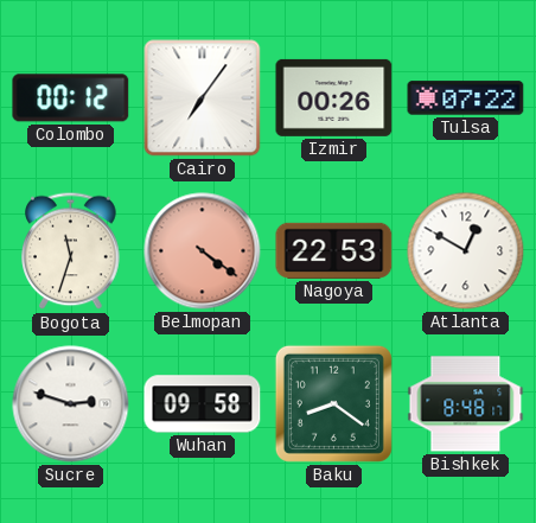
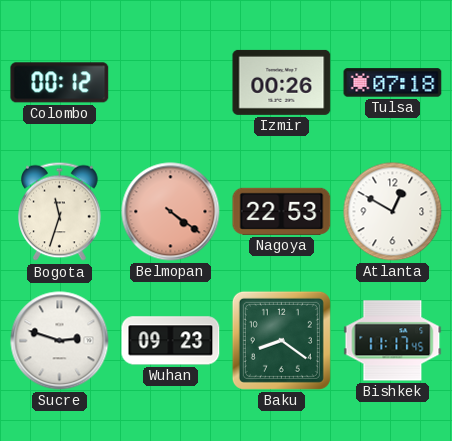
Cairo: 7:06 -> none (203, 98)
Tulsa: 07:22 -> 07:18 (393, 83)
Wuhan: 09:58 -> 09:23 (171, 341)
Bishkek: 8:48 -> 11:17 (393, 341)
